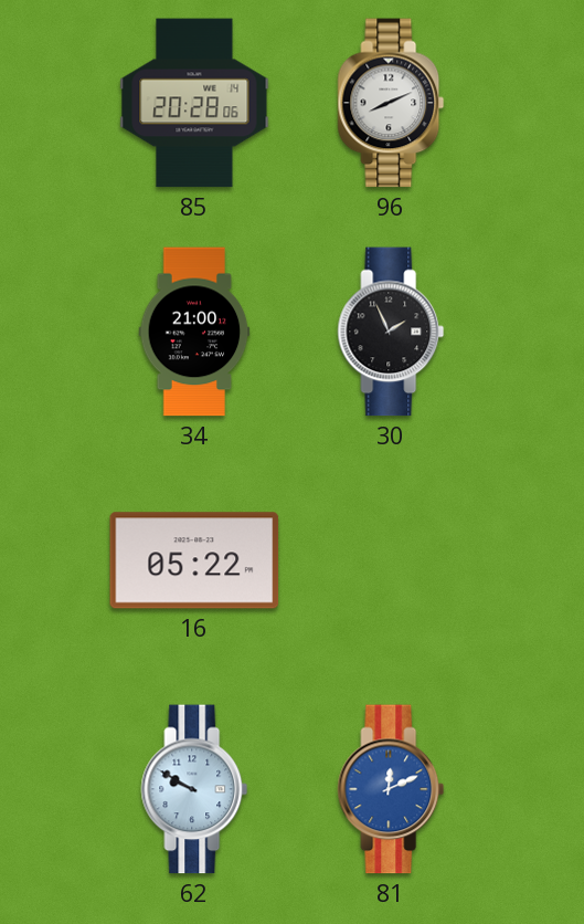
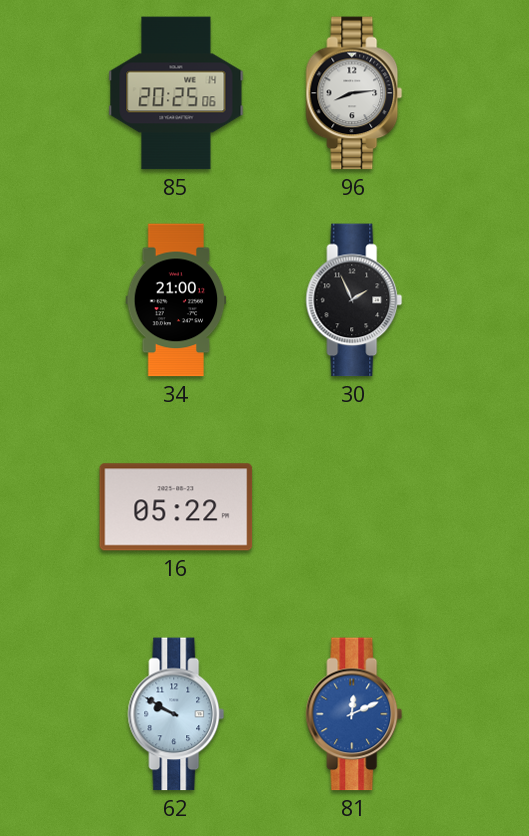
85: 20:28 -> 20:25 (176, 93)
96: 8:11 -> 8:14 (354, 93)
